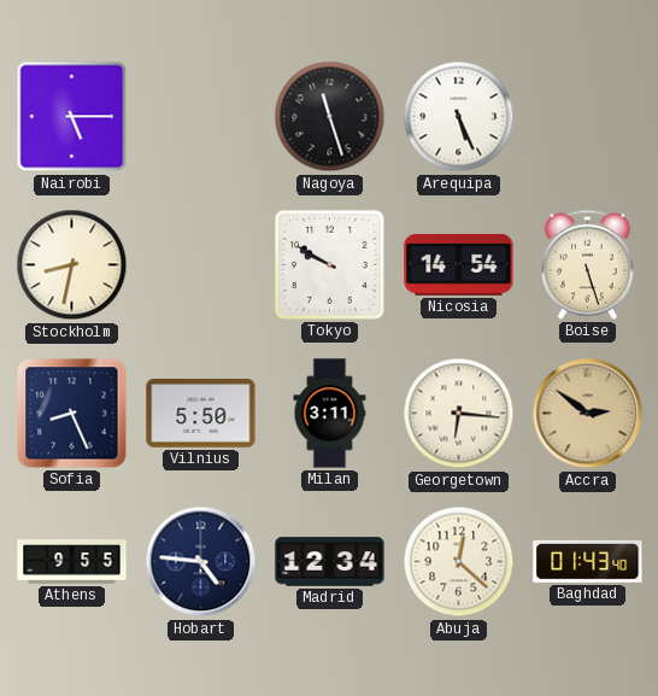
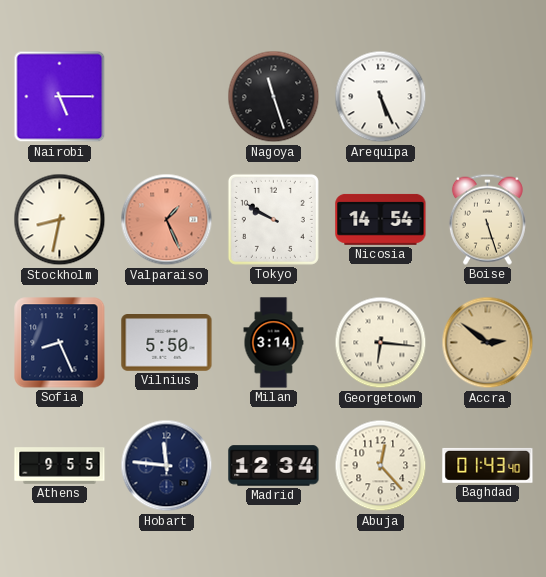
Valparaiso: none -> 1:26 (167, 220)
Milan: 3:11 -> 3:14 (274, 343)
Hobart: 4:46 -> 11:46 (167, 466)
Abuja: 12:22 -> 12:23 (381, 466)
